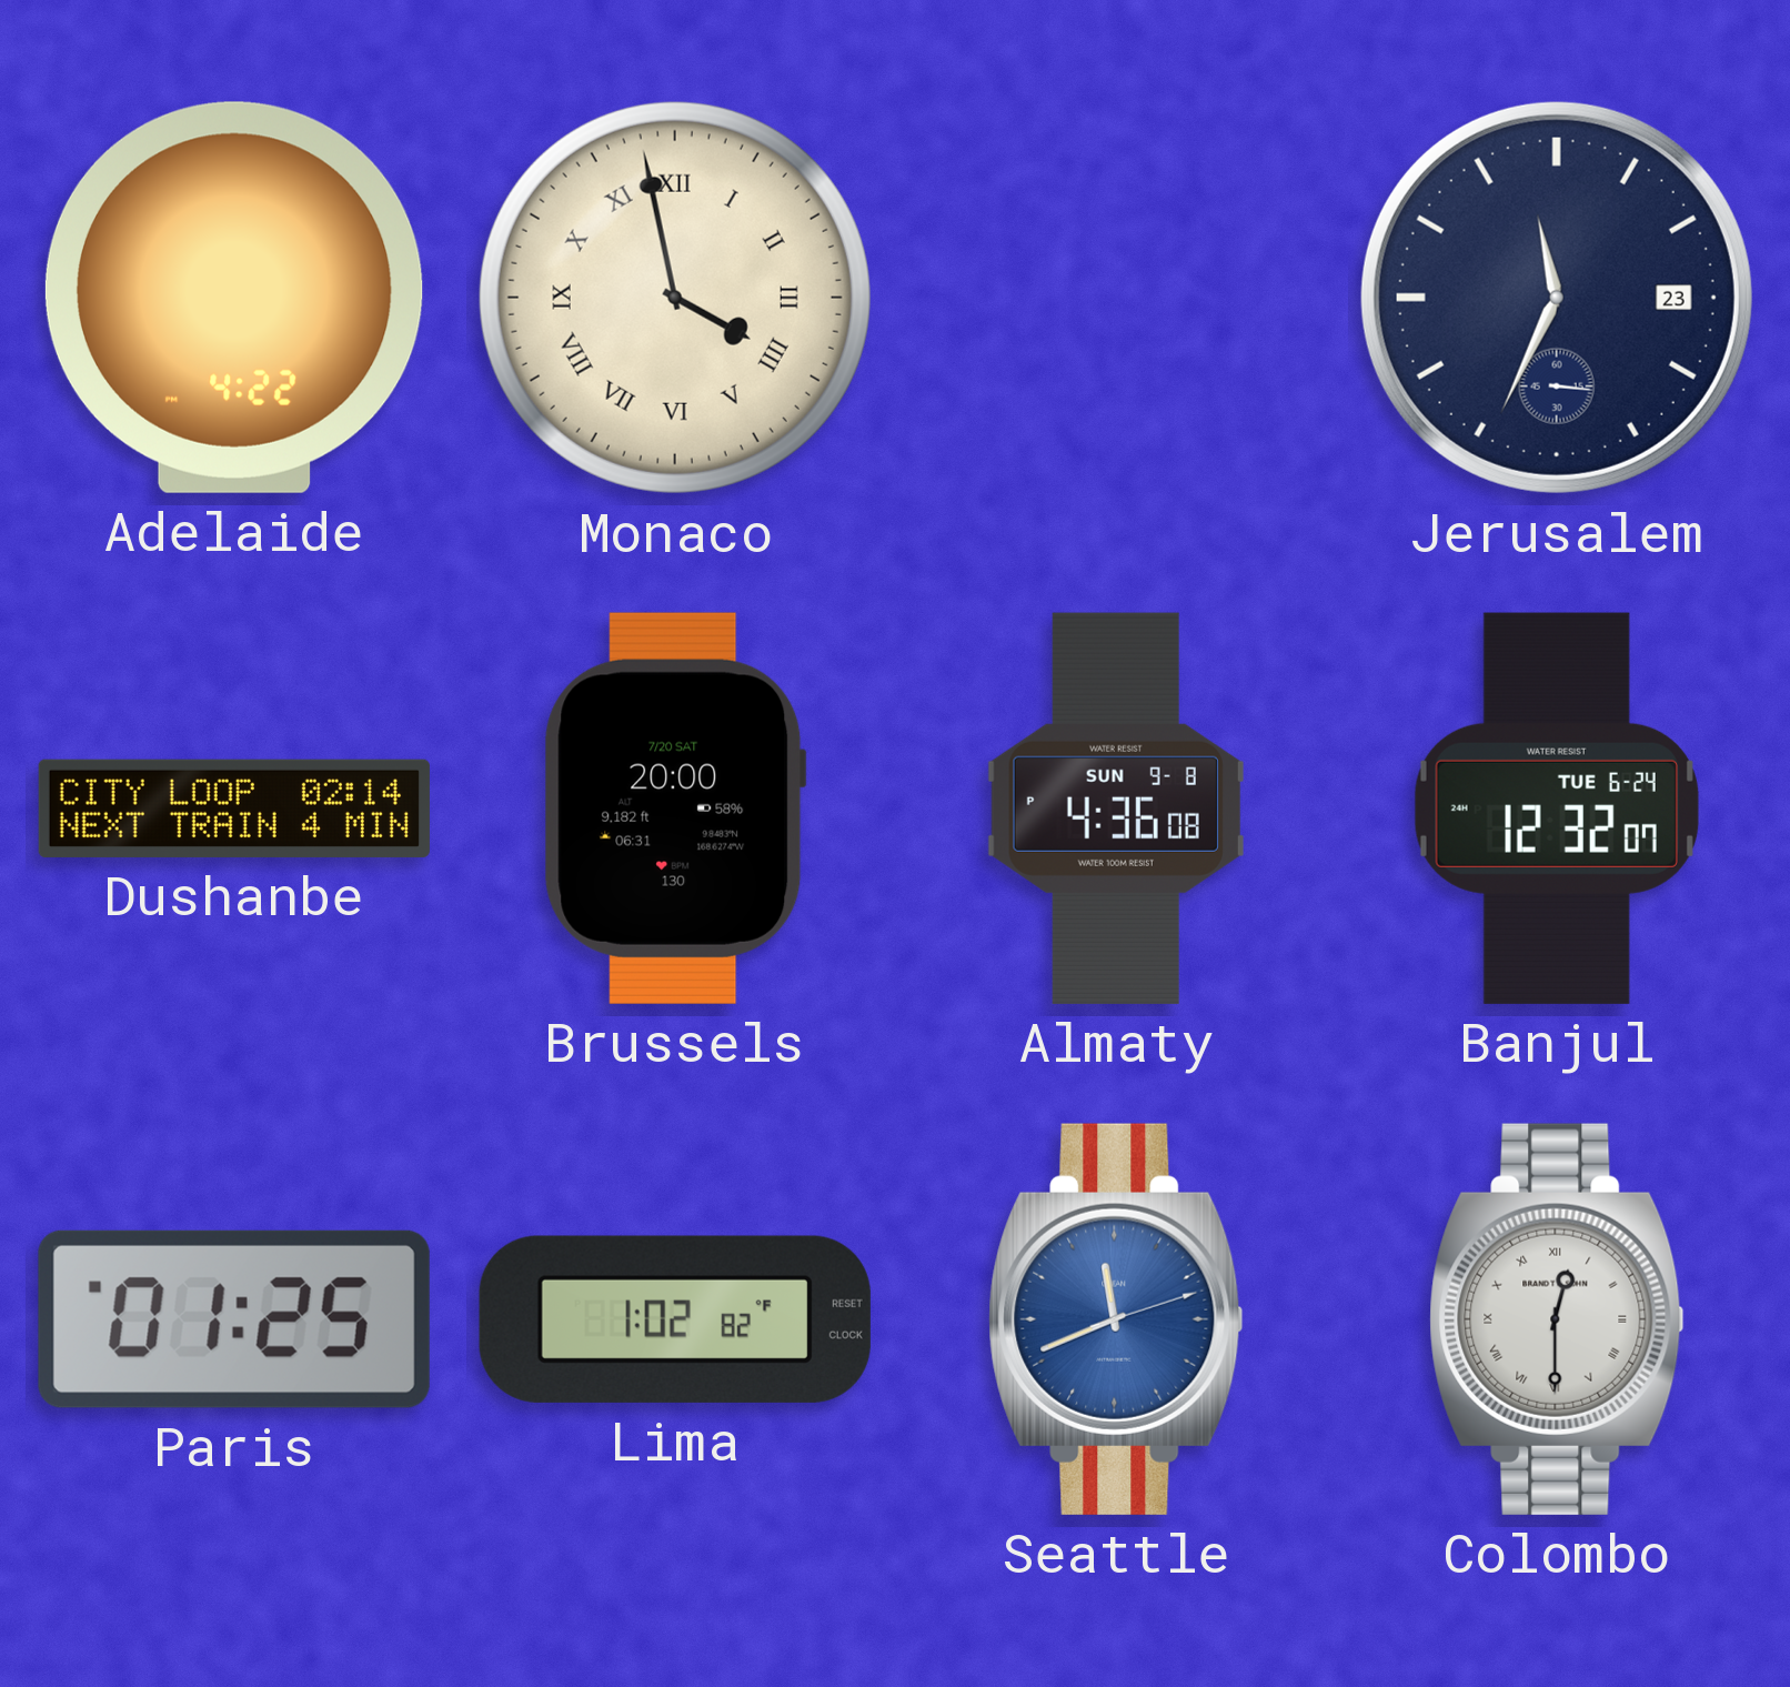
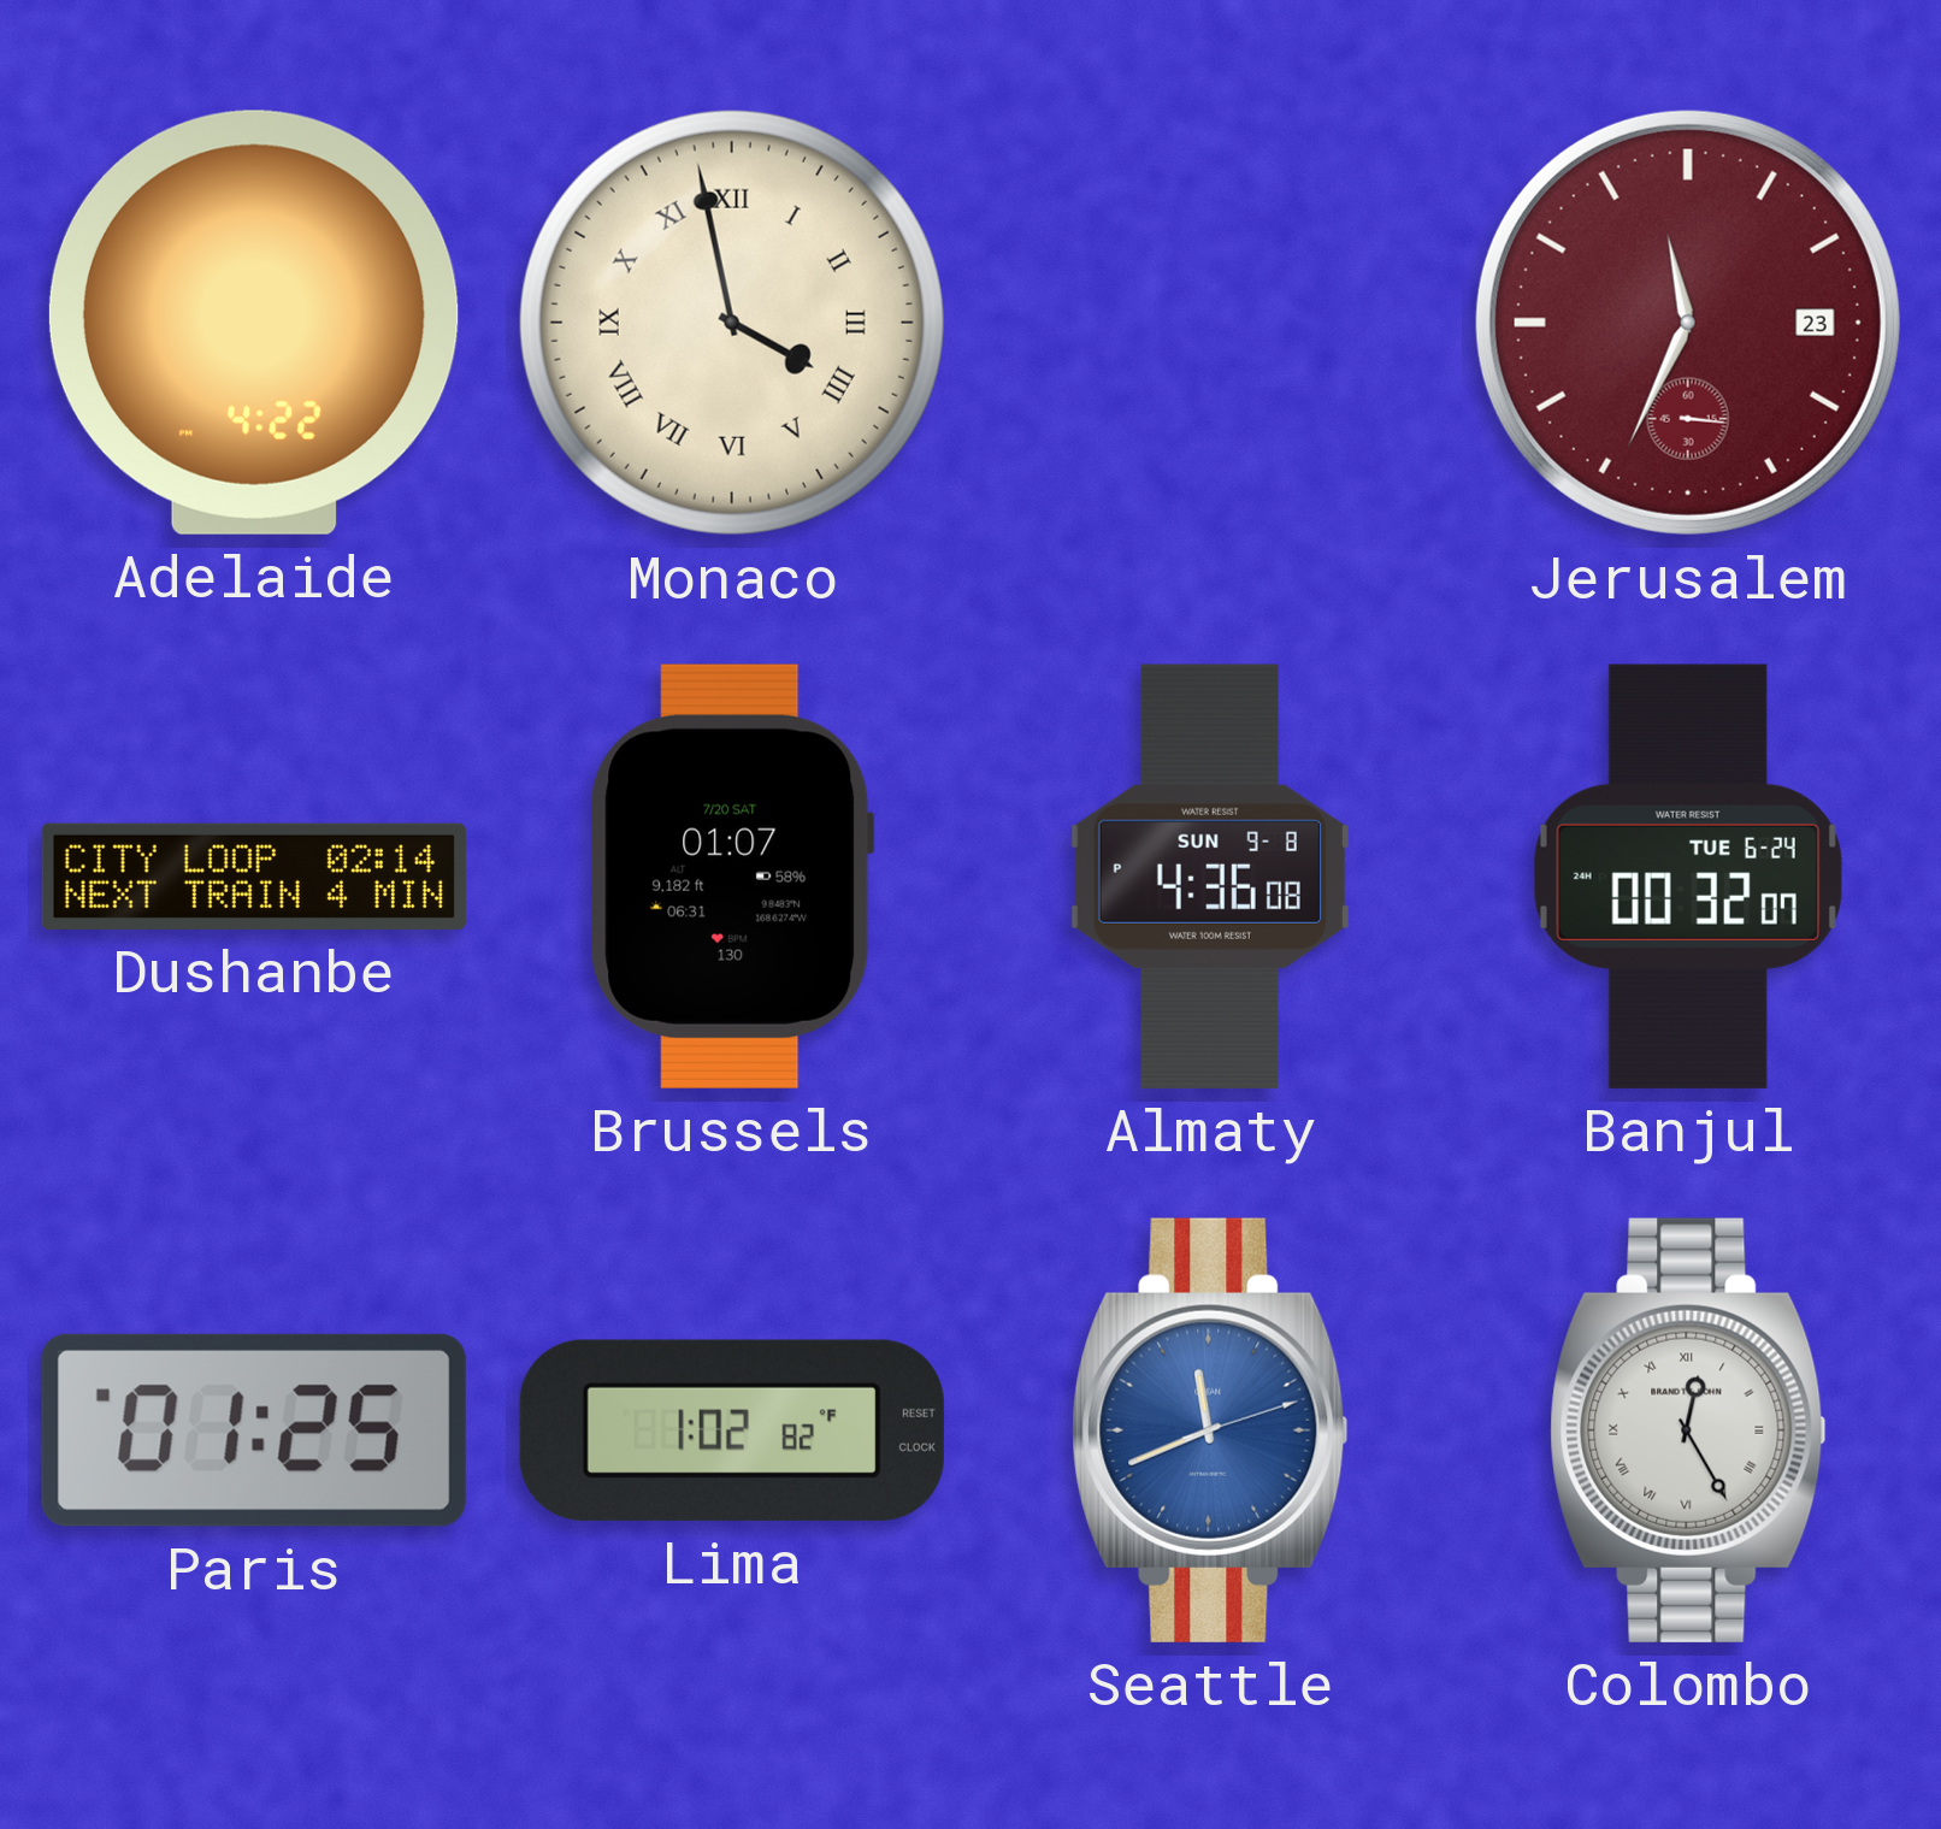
Jerusalem dial: navy -> burgundy (1688, 323)
Brussels: 20:00 -> 01:07 (732, 877)
Banjul: 12:32 -> 00:32 (1688, 877)
Colombo: 12:30 -> 12:25 (1688, 1430)
